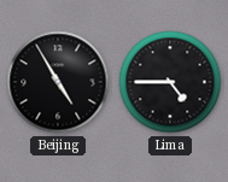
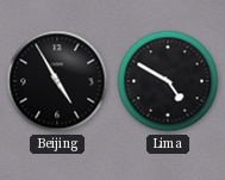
Lima: 4:45 -> 4:50 (168, 81)
